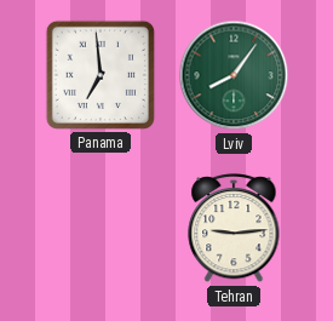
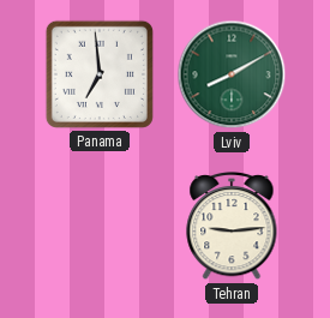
Lviv: 8:06 -> 8:10 (232, 74)
